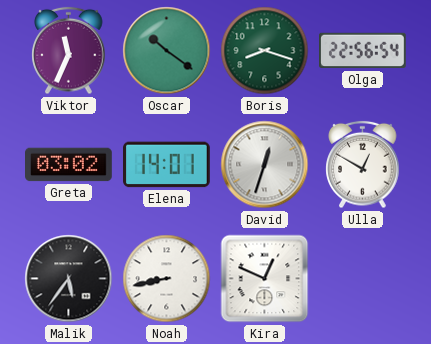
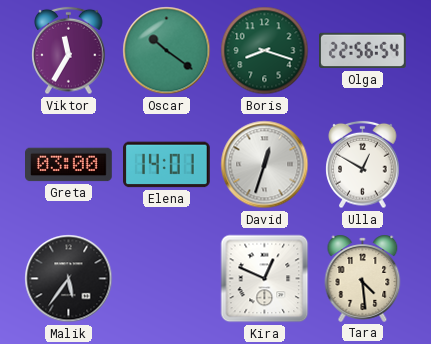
Viktor: 11:34 -> 11:35 (69, 51)
Greta: 03:02 -> 03:00 (69, 165)
Noah: 8:43 -> none (167, 279)
Tara: none -> 4:29 (363, 278)
